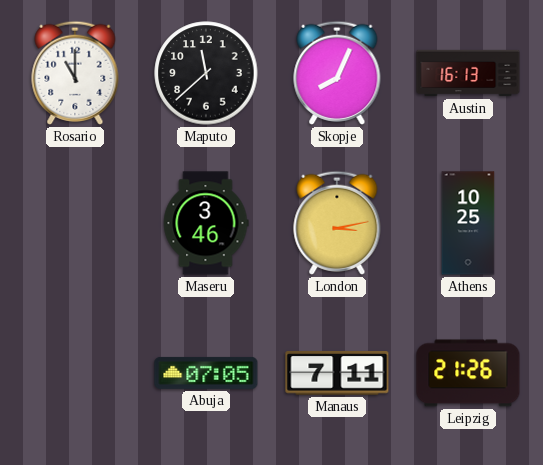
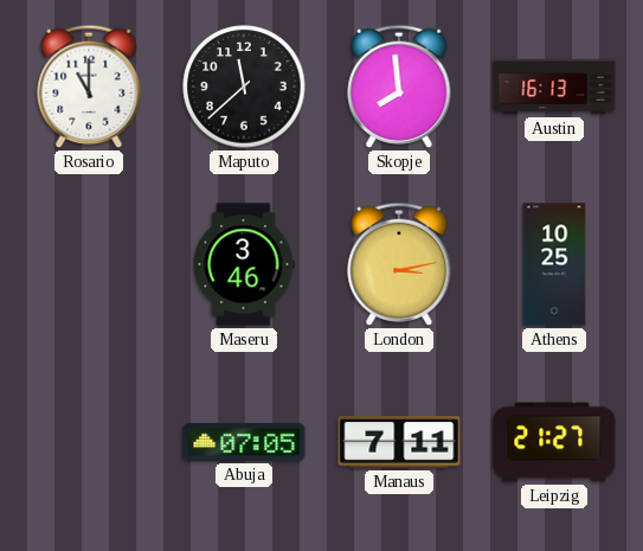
Skopje: 8:04 -> 7:59 (399, 87)
Leipzig: 21:26 -> 21:27 (554, 442)
